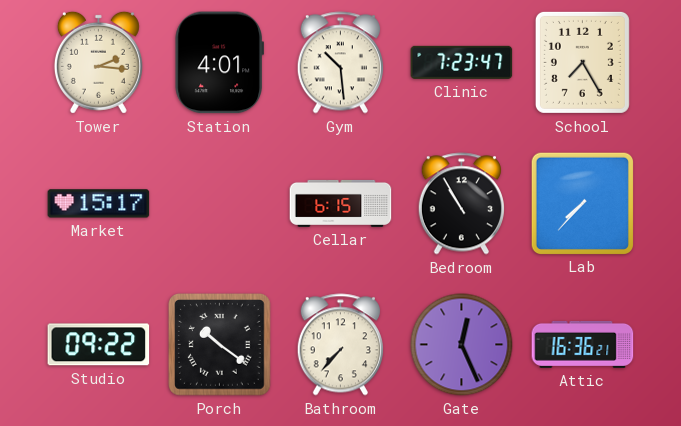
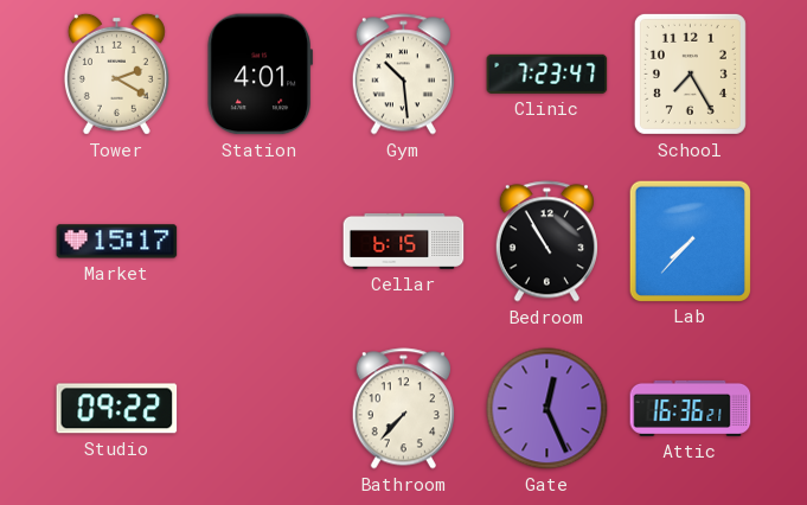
Tower: 2:16 -> 2:20 (116, 73)
Porch: 10:21 -> none (220, 345)
